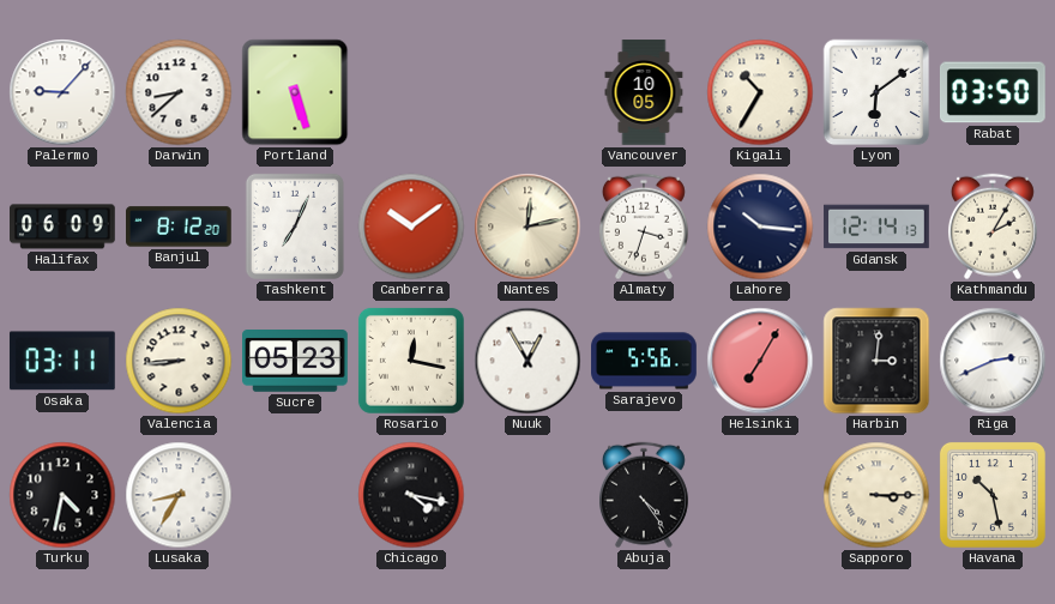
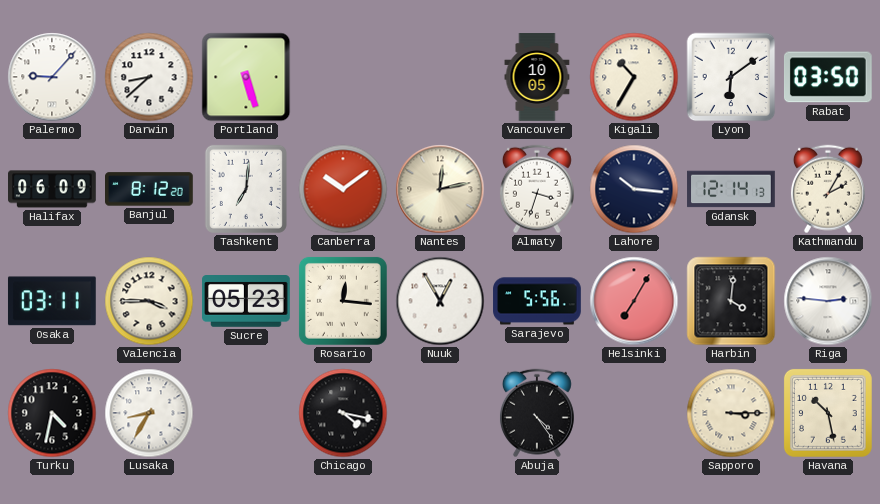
Tashkent: 7:04 -> 7:01 (246, 189)
Valencia: 8:44 -> 3:45 (149, 301)
Rosario: 12:17 -> 12:16 (343, 301)
Harbin: 3:01 -> 4:01 (731, 301)
Riga: 2:41 -> 2:46 (828, 301)
